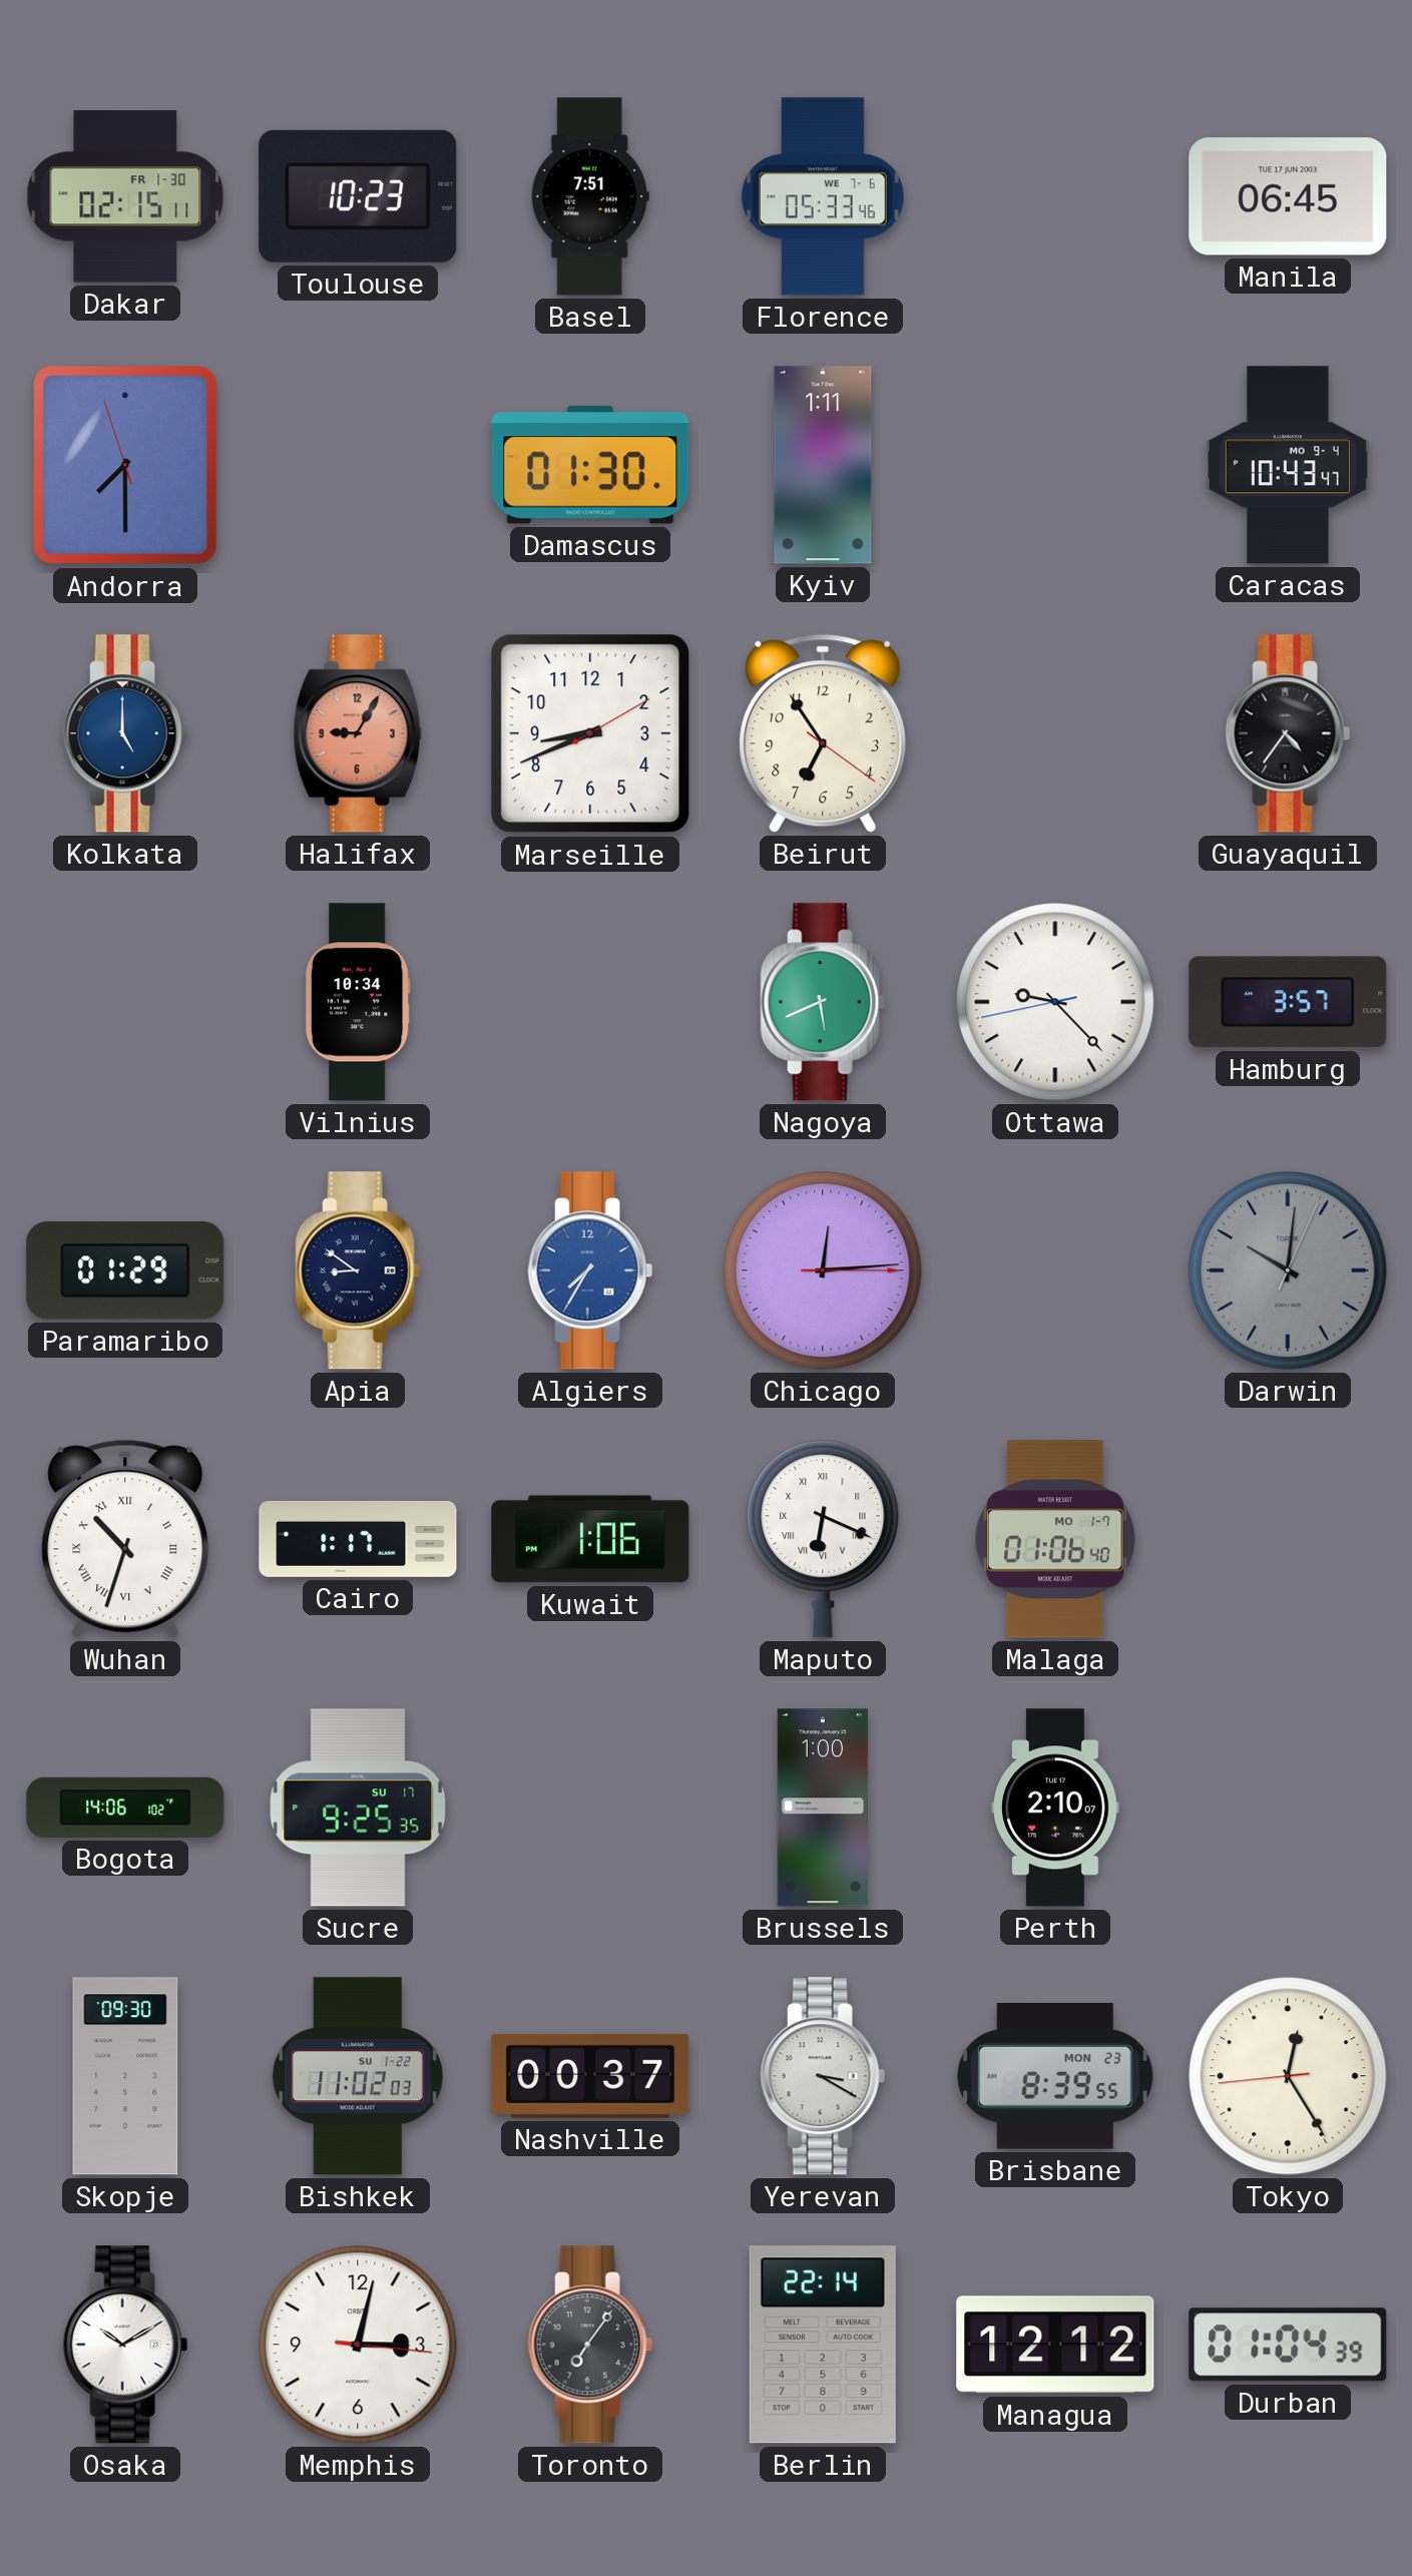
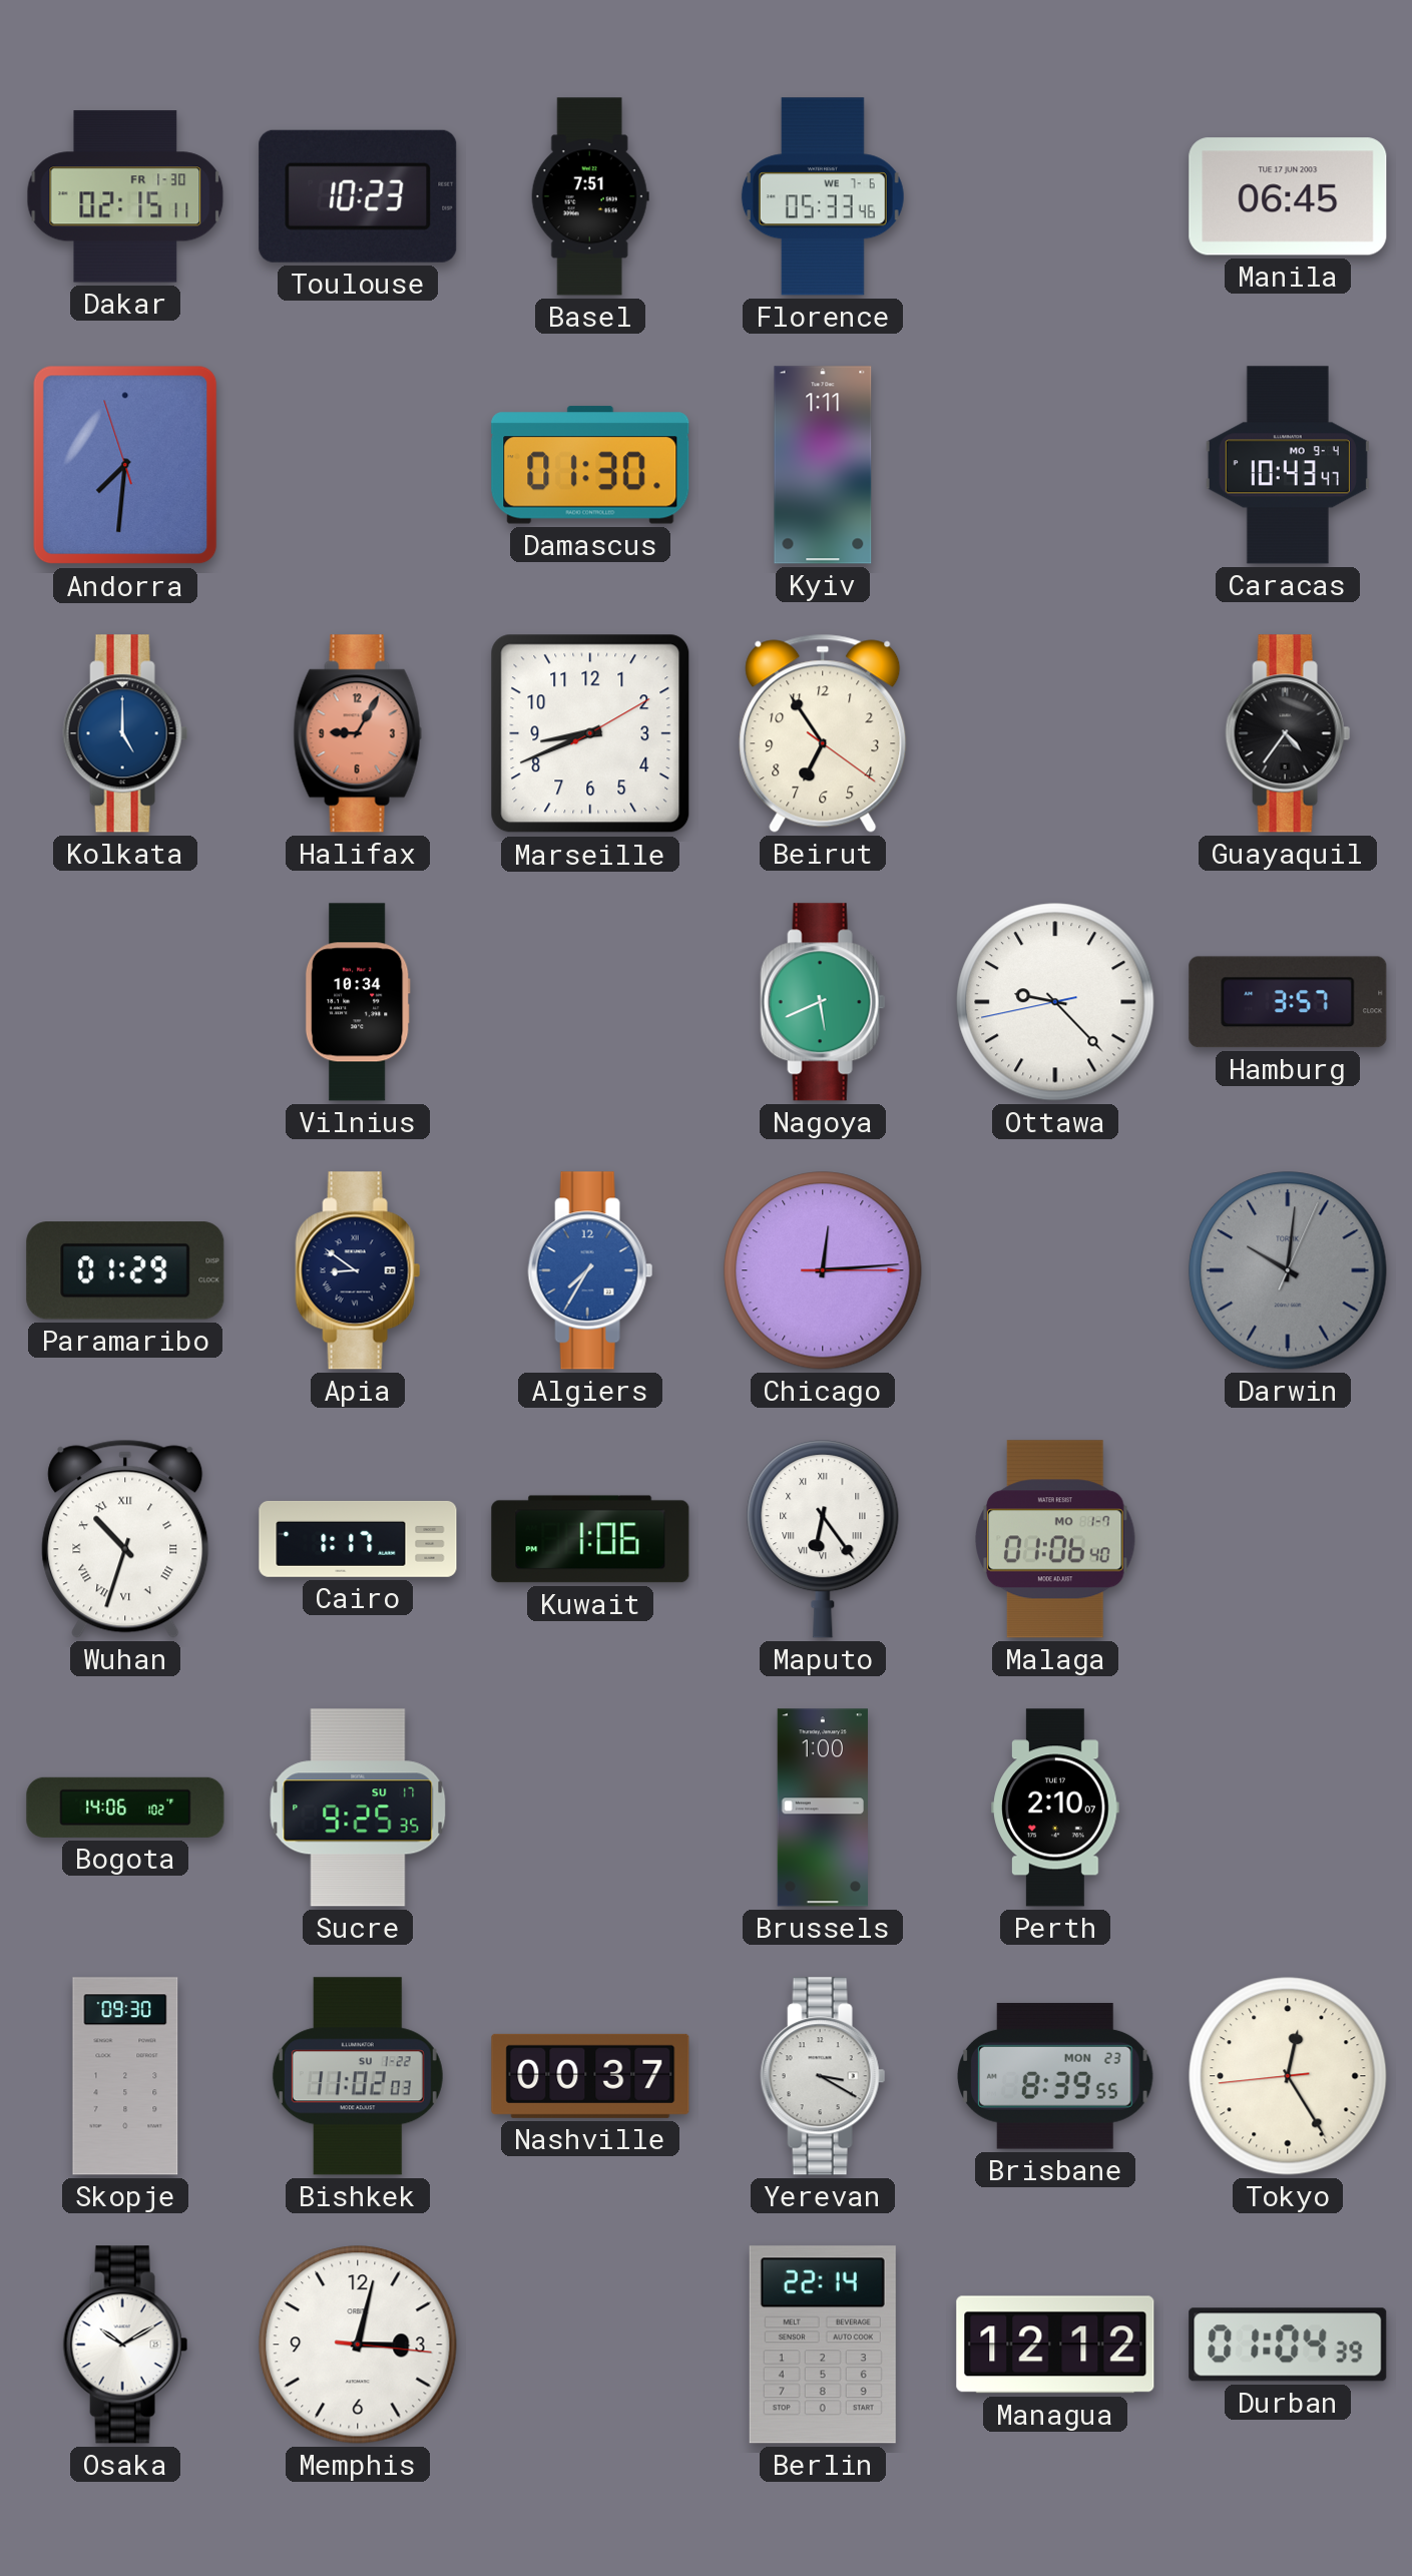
Andorra: 7:29 -> 7:30 (125, 465)
Maputo: 6:19 -> 6:24 (823, 1540)
Toronto: 7:06 -> none (590, 2345)
